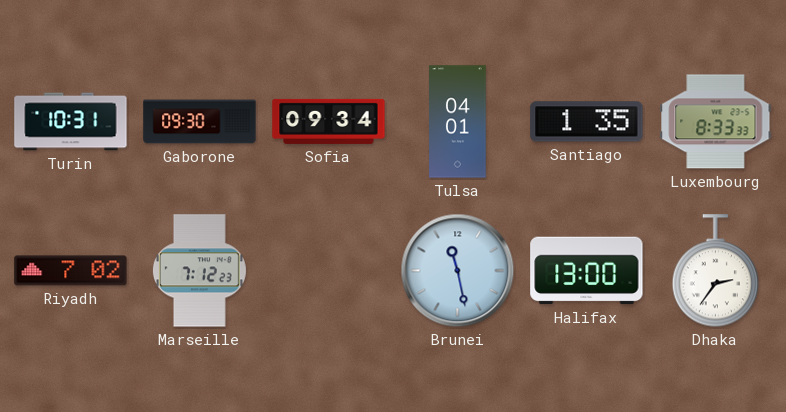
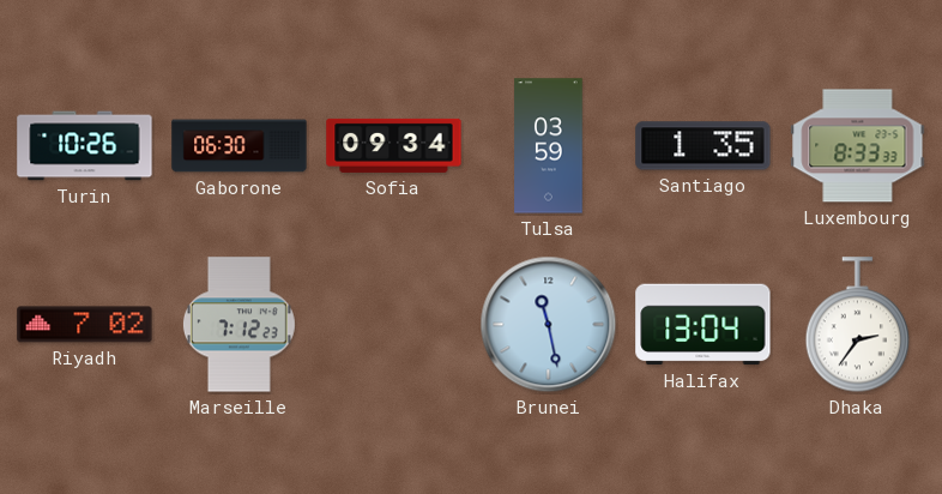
Turin: 10:31 -> 10:26 (85, 146)
Gaborone: 09:30 -> 06:30 (240, 146)
Tulsa: 04:01 -> 03:59 (549, 146)
Halifax: 13:00 -> 13:04 (704, 325)
